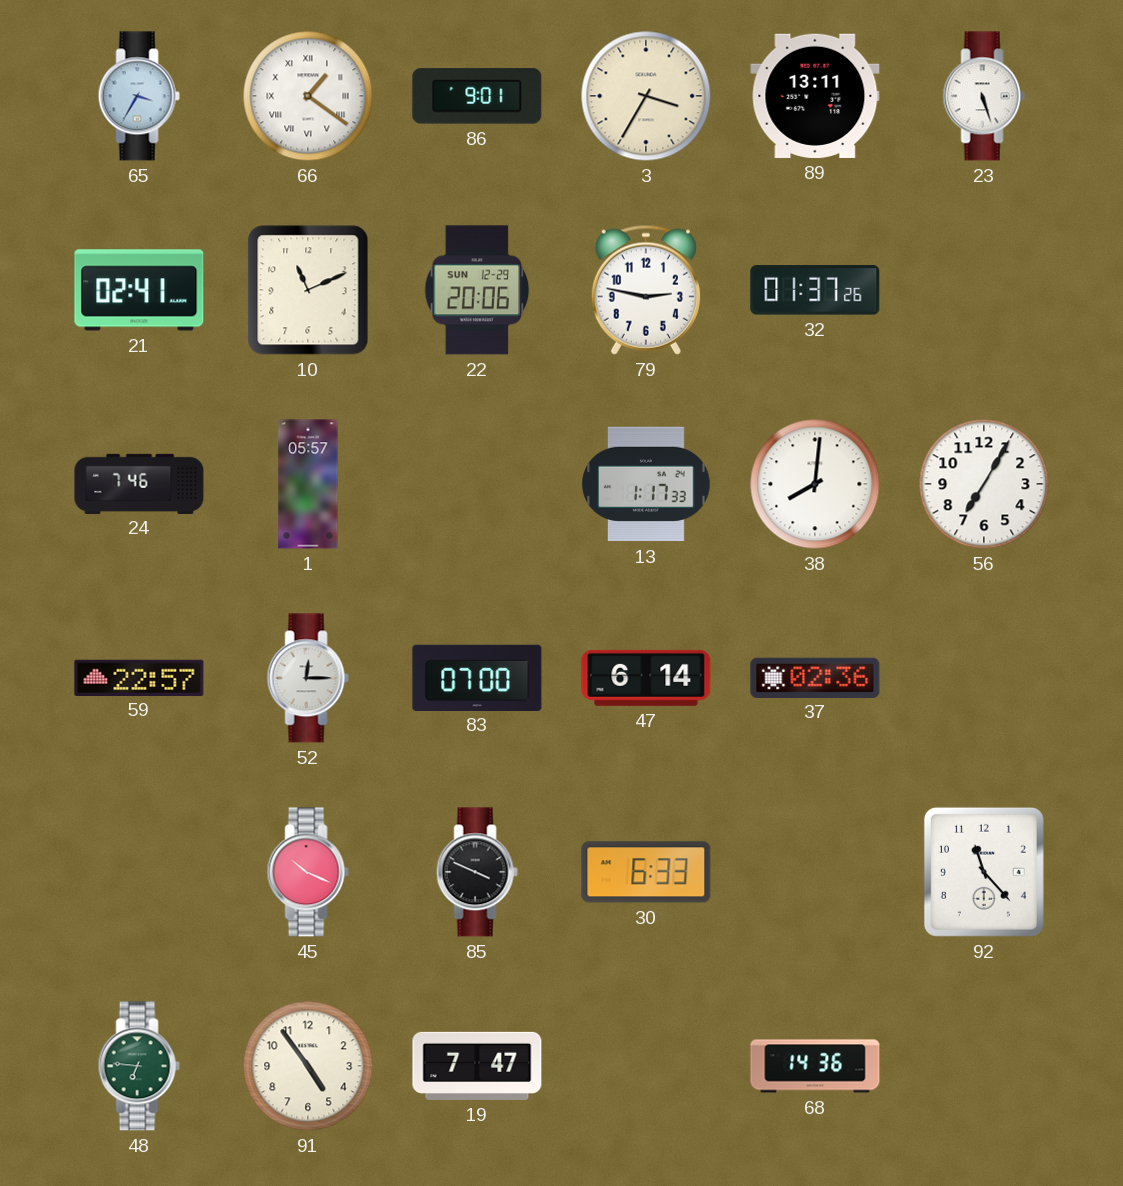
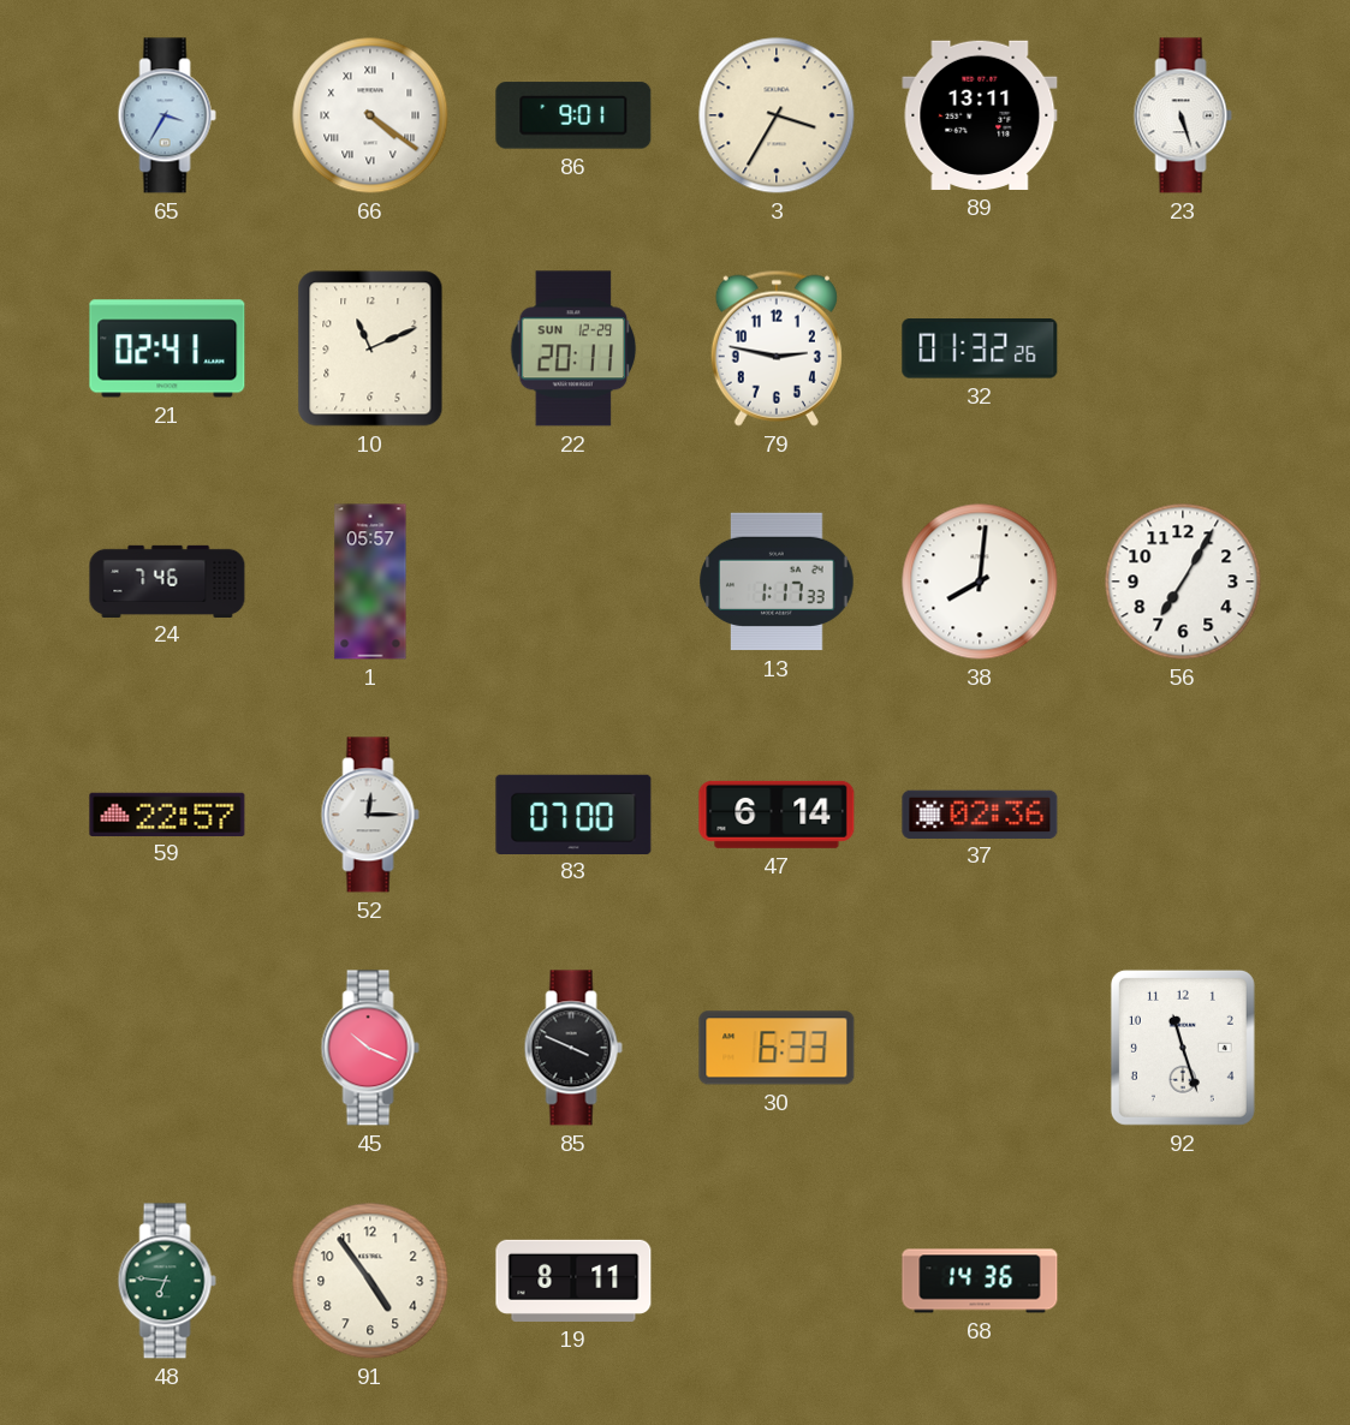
66: 1:21 -> 4:21 (370, 115)
22: 20:06 -> 20:11 (573, 348)
32: 01:37 -> 01:32 (980, 348)
92: 11:23 -> 11:27 (1183, 1048)
19: 7:47 -> 8:11 (573, 1281)
